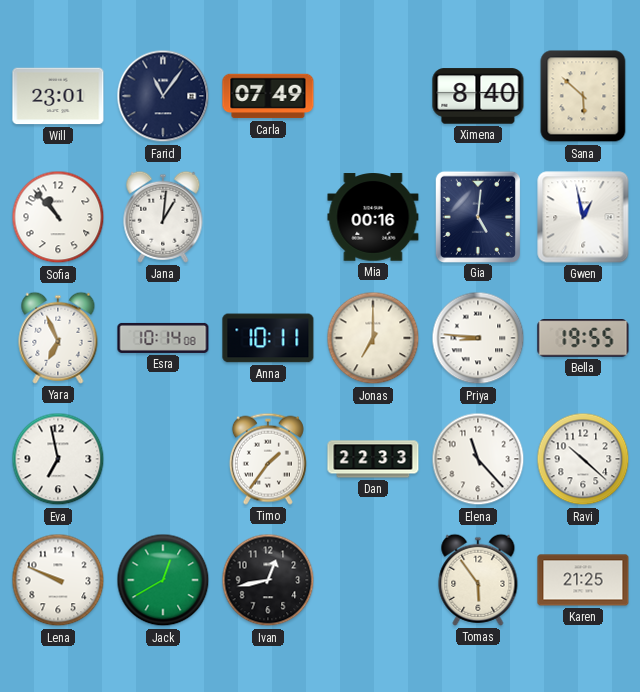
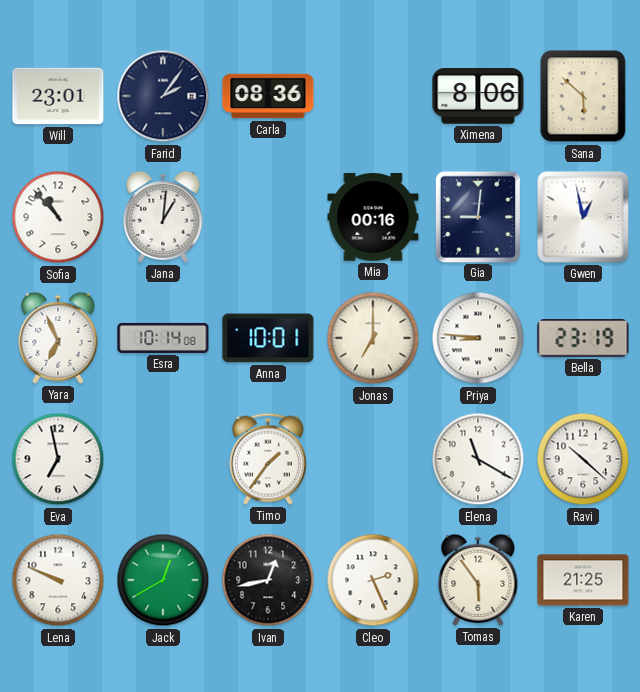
Farid: 11:06 -> 2:06 (163, 96)
Carla: 07:49 -> 08:36 (268, 96)
Ximena: 8:40 -> 8:06 (478, 96)
Gia: 5:01 -> 9:01 (477, 216)
Anna: 10:11 -> 10:01 (268, 338)
Bella: 19:55 -> 23:19 (583, 338)
Dan: 22:33 -> none (373, 459)
Elena: 11:23 -> 11:20 (478, 459)
Cleo: none -> 2:26 (373, 580)
